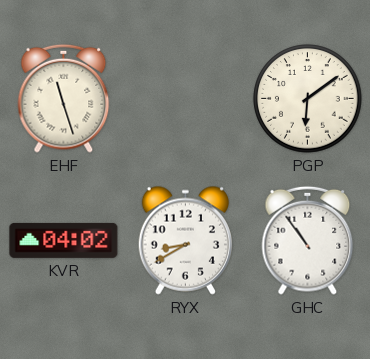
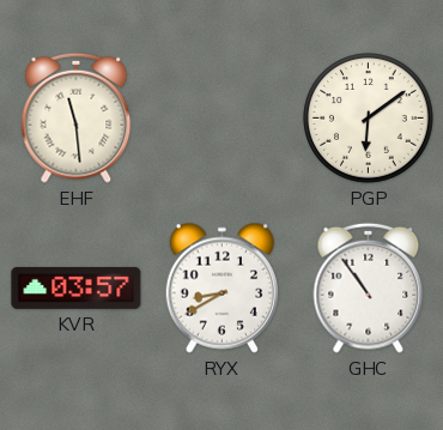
EHF: 11:27 -> 11:29 (77, 117)
KVR: 04:02 -> 03:57 (77, 287)
